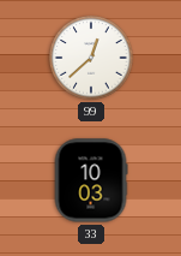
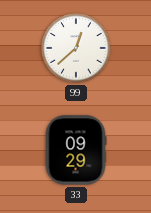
33: 10:03 -> 09:29 (76, 150)
